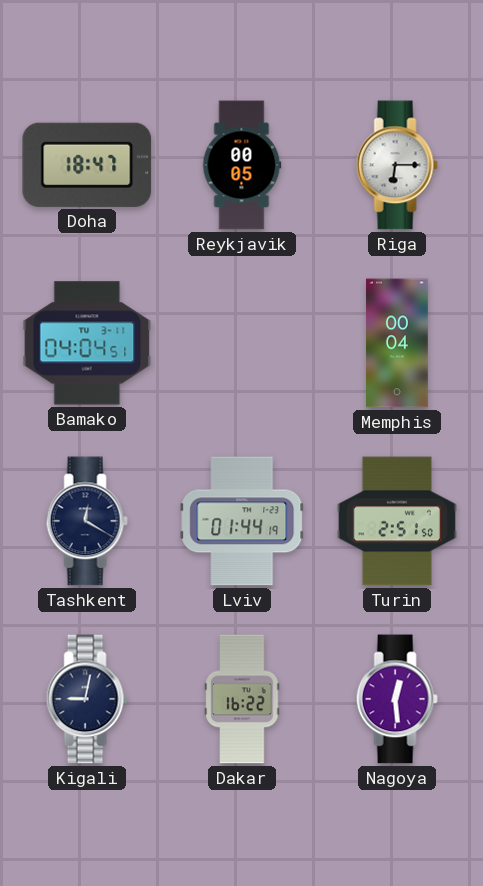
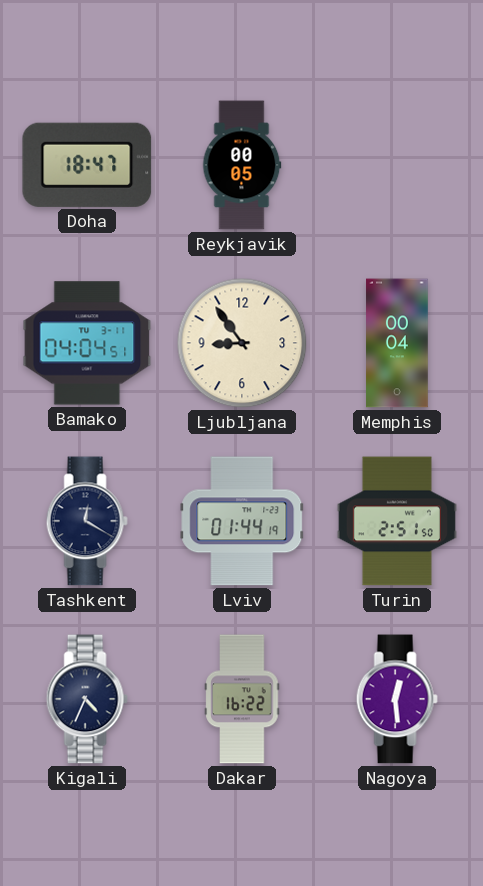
Riga: 6:15 -> none (397, 165)
Ljubljana: none -> 8:54 (242, 343)
Kigali: 9:02 -> 4:34 (87, 699)
